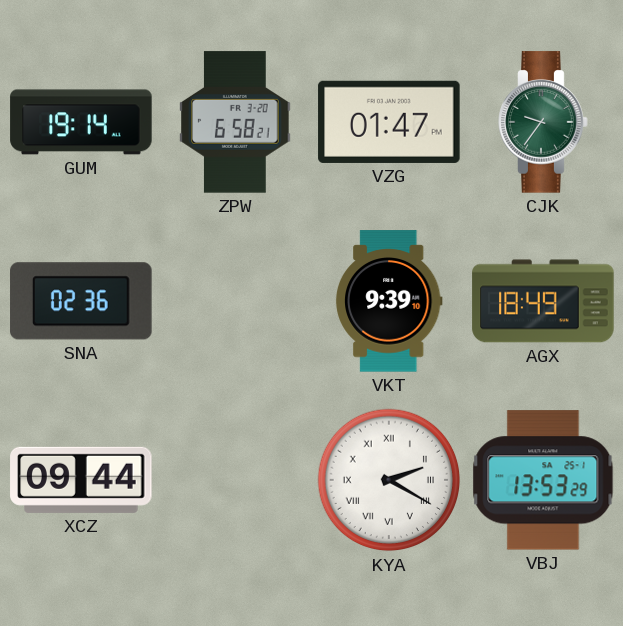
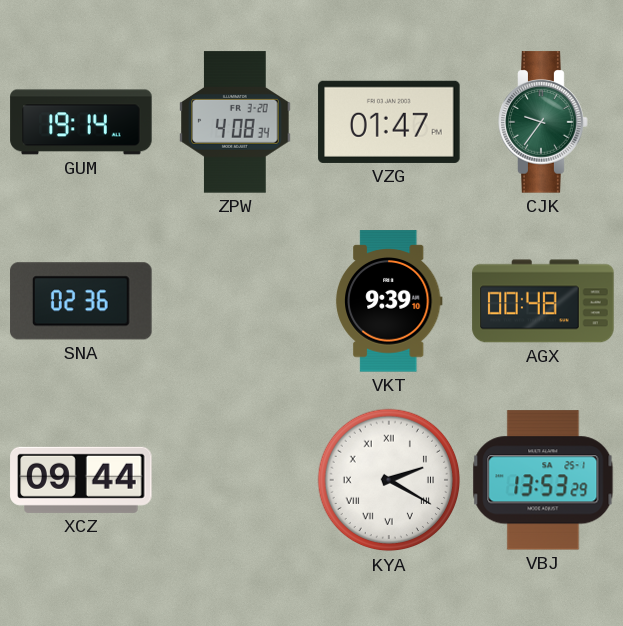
ZPW: 6:58 -> 4:08 (235, 122)
AGX: 18:49 -> 00:48 (543, 301)
